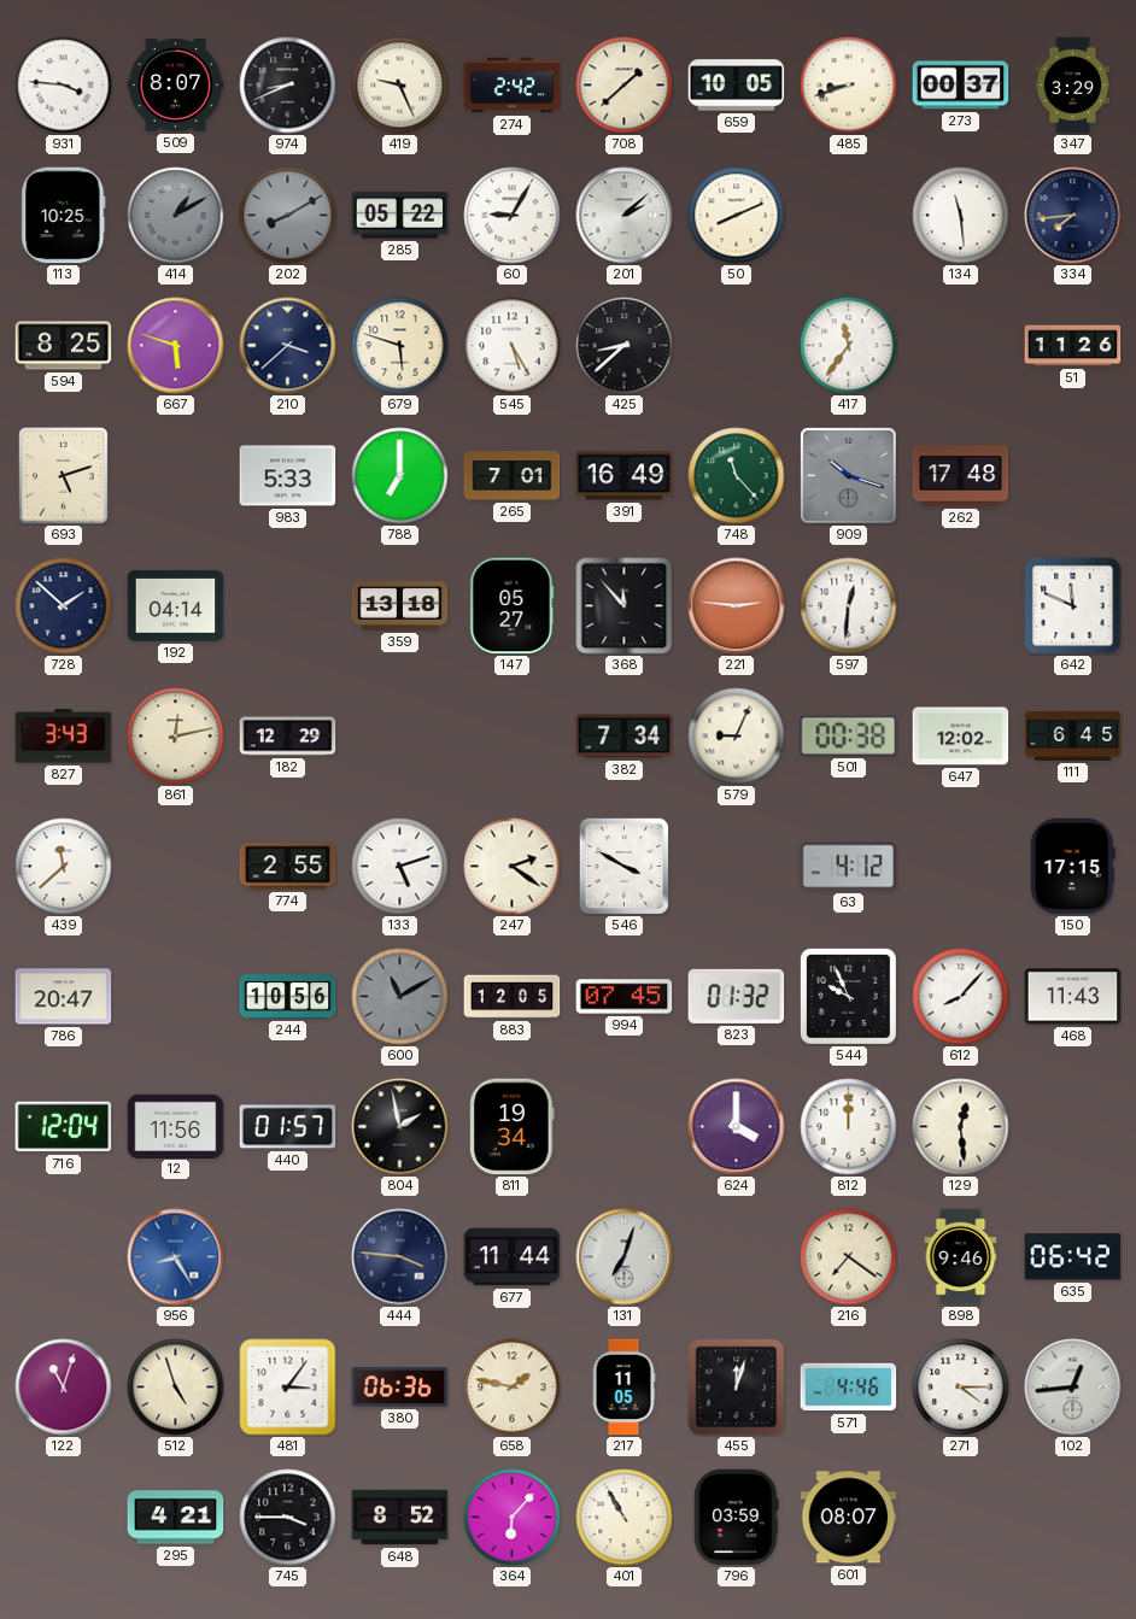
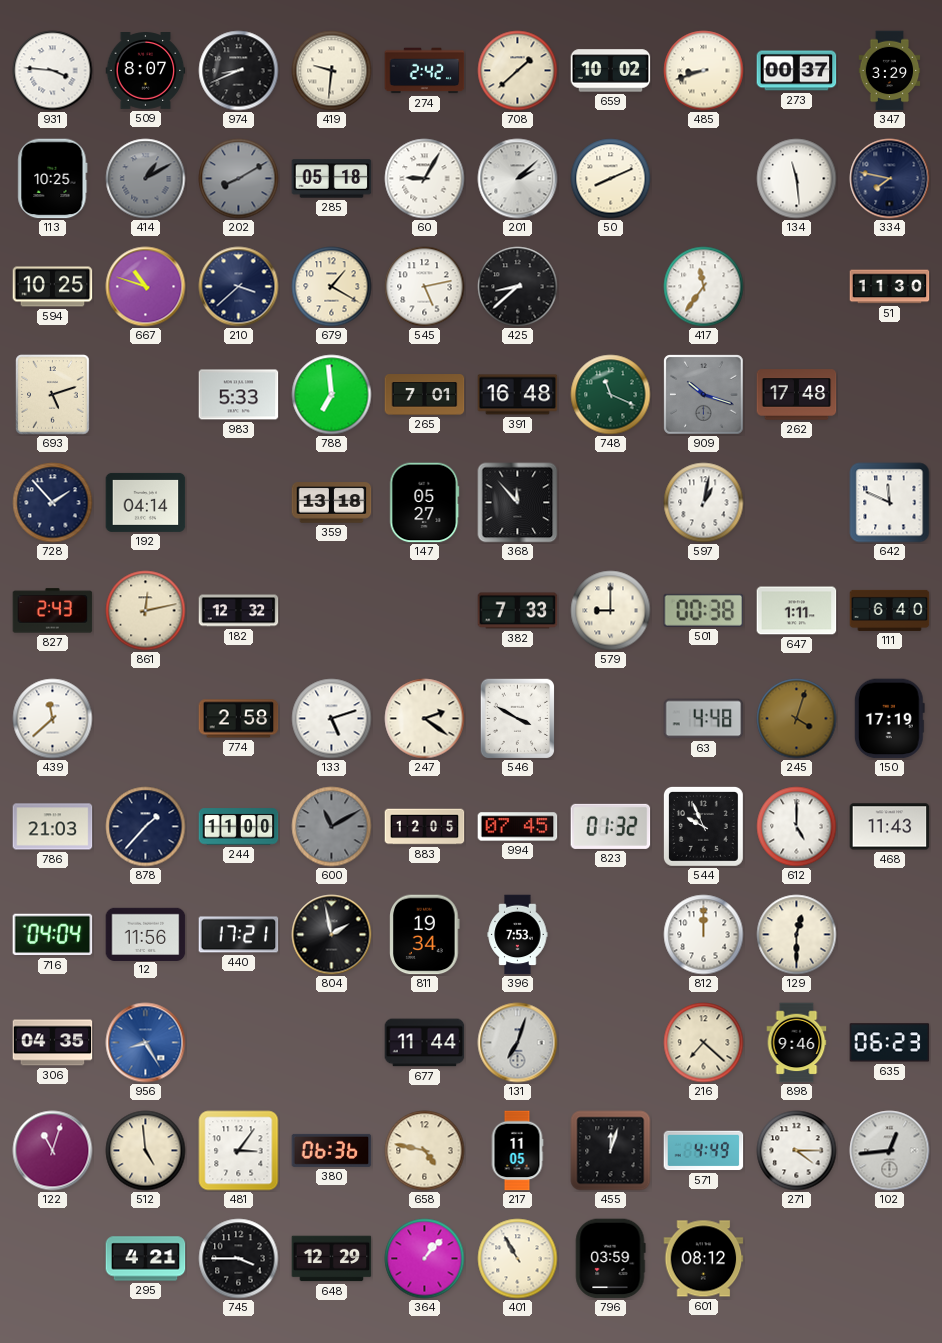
419: 9:26 -> 9:31 (332, 71)
659: 10:05 -> 10:02 (611, 71)
285: 05:22 -> 05:18 (332, 179)
334: 7:44 -> 7:47 (890, 179)
594: 8:25 -> 10:25 (53, 287)
667: 5:48 -> 10:48 (146, 287)
679: 5:48 -> 1:20 (332, 287)
545: 5:25 -> 5:13 (425, 287)
51: 11:26 -> 11:30 (890, 287)
788: 7:00 -> 6:59 (332, 395)
391: 16:49 -> 16:48 (518, 395)
748: 11:23 -> 11:19 (611, 395)
728: 1:52 -> 1:53 (53, 503)
221: 2:46 -> none (737, 606)
597: 12:31 -> 1:02 (704, 503)
827: 3:43 -> 2:43 (53, 611)
182: 12:29 -> 12:32 (239, 611)
382: 7:34 -> 7:33 (518, 611)
579: 9:04 -> 9:00 (611, 611)
647: 12:02 -> 1:11 (797, 611)
111: 6:45 -> 6:40 (890, 610)
774: 2:55 -> 2:58 (239, 719)
63: 4:12 -> 4:48 (704, 719)
245: none -> 4:03 (797, 719)
150: 17:15 -> 17:19 (889, 719)
786: 20:47 -> 21:03 (53, 827)
878: none -> 1:37 (146, 827)
244: 10:56 -> 11:00 (239, 827)
612: 8:07 -> 5:00 (797, 827)
716: 12:04 -> 04:04 (53, 935)
440: 01:57 -> 17:21 (239, 935)
396: none -> 7:53 (518, 935)
624: 4:00 -> none (737, 1127)
129: 12:29 -> 12:30 (797, 935)
306: none -> 04:35 (53, 1043)
444: 3:46 -> none (400, 1257)
216: 7:21 -> 7:22 (704, 1043)
635: 06:42 -> 06:23 (890, 1043)
512: 4:57 -> 4:59 (146, 1151)
658: 1:47 -> 4:47 (425, 1151)
571: 4:46 -> 4:49 (704, 1151)
648: 8:52 -> 12:29 (332, 1259)
364: 6:07 -> 1:07 (425, 1259)
601: 08:07 -> 08:12 (704, 1259)
